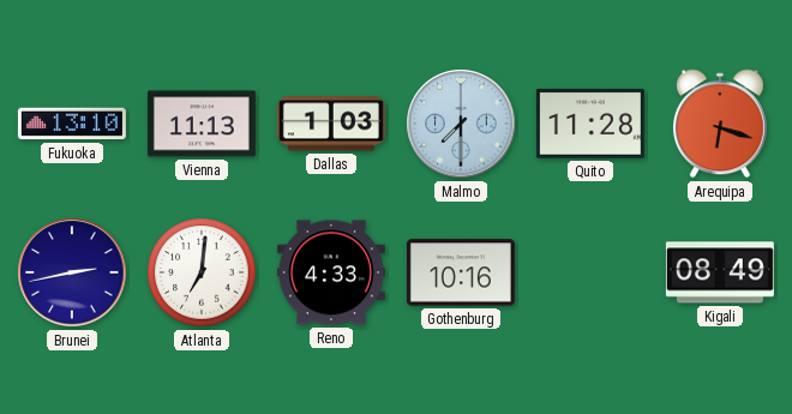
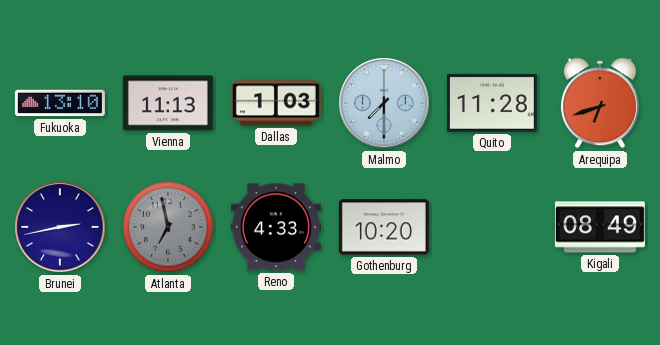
Arequipa: 6:18 -> 6:42 (600, 103)
Atlanta: 7:01 -> 6:58 (168, 227)
Atlanta dial: white -> grey (168, 227)
Gothenburg: 10:16 -> 10:20 (384, 227)
